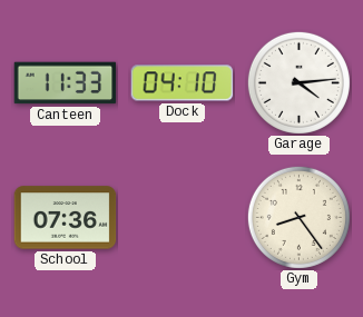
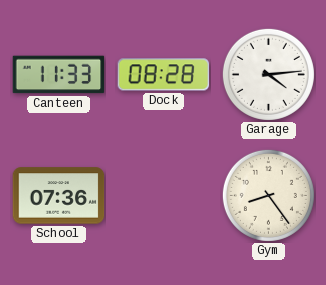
Dock: 04:10 -> 08:28 (164, 75)
